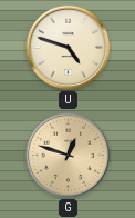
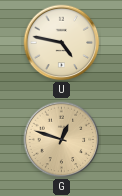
U: 4:48 -> 4:47 (62, 43)
